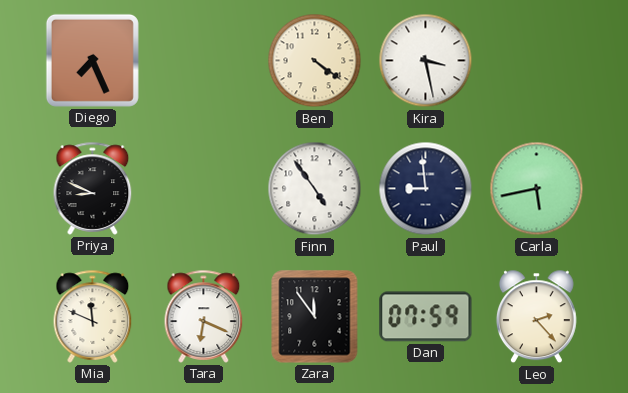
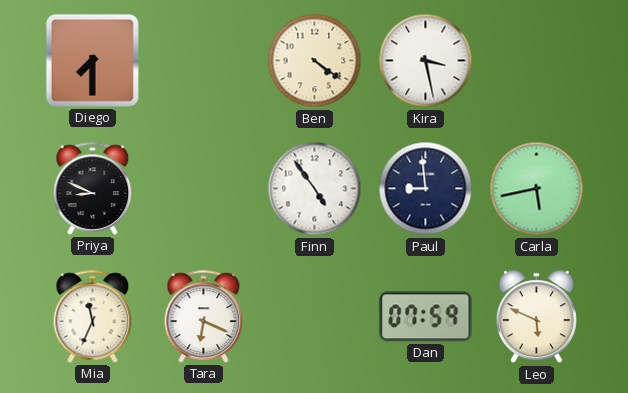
Diego: 7:26 -> 7:30 (92, 60)
Mia: 11:49 -> 11:34 (93, 316)
Zara: 11:54 -> none (315, 317)
Leo: 2:23 -> 5:49 (536, 317)
